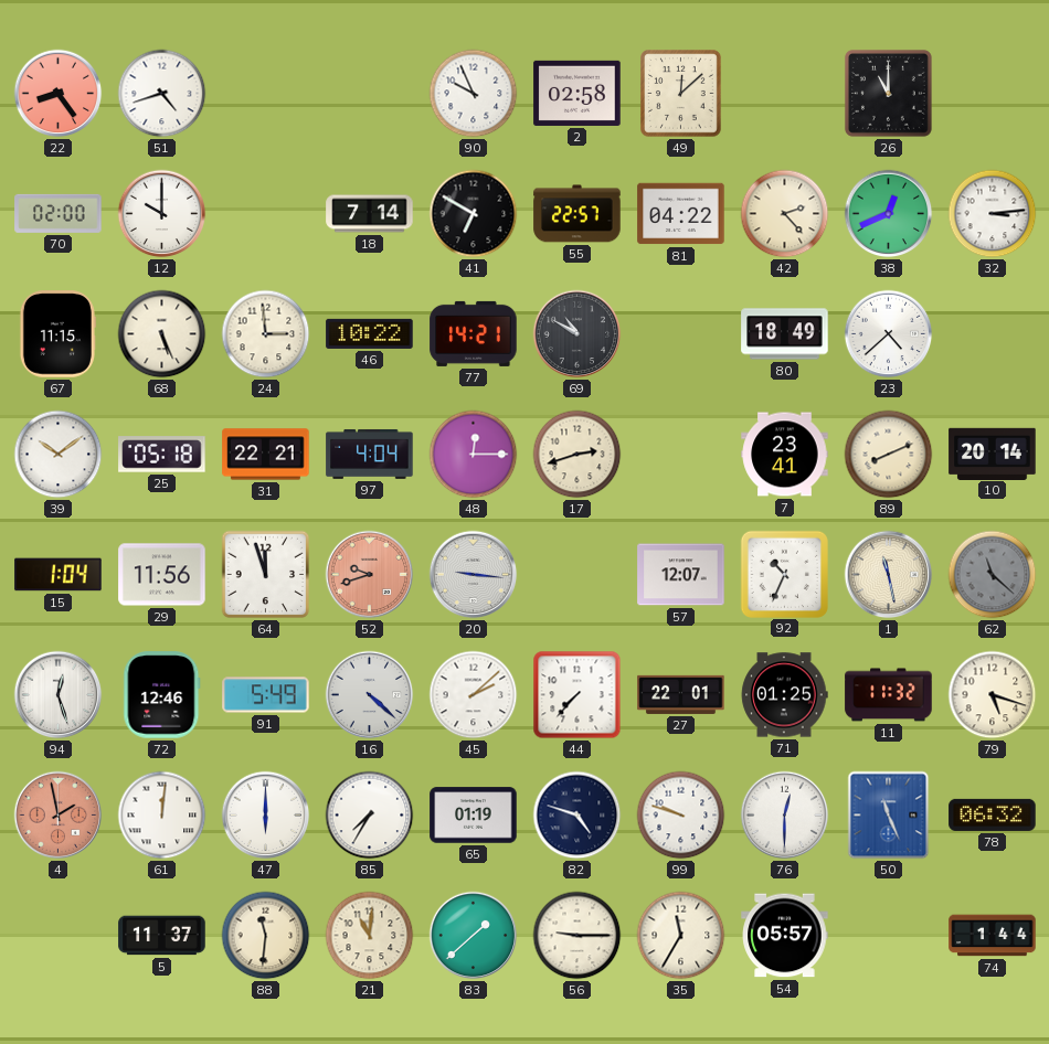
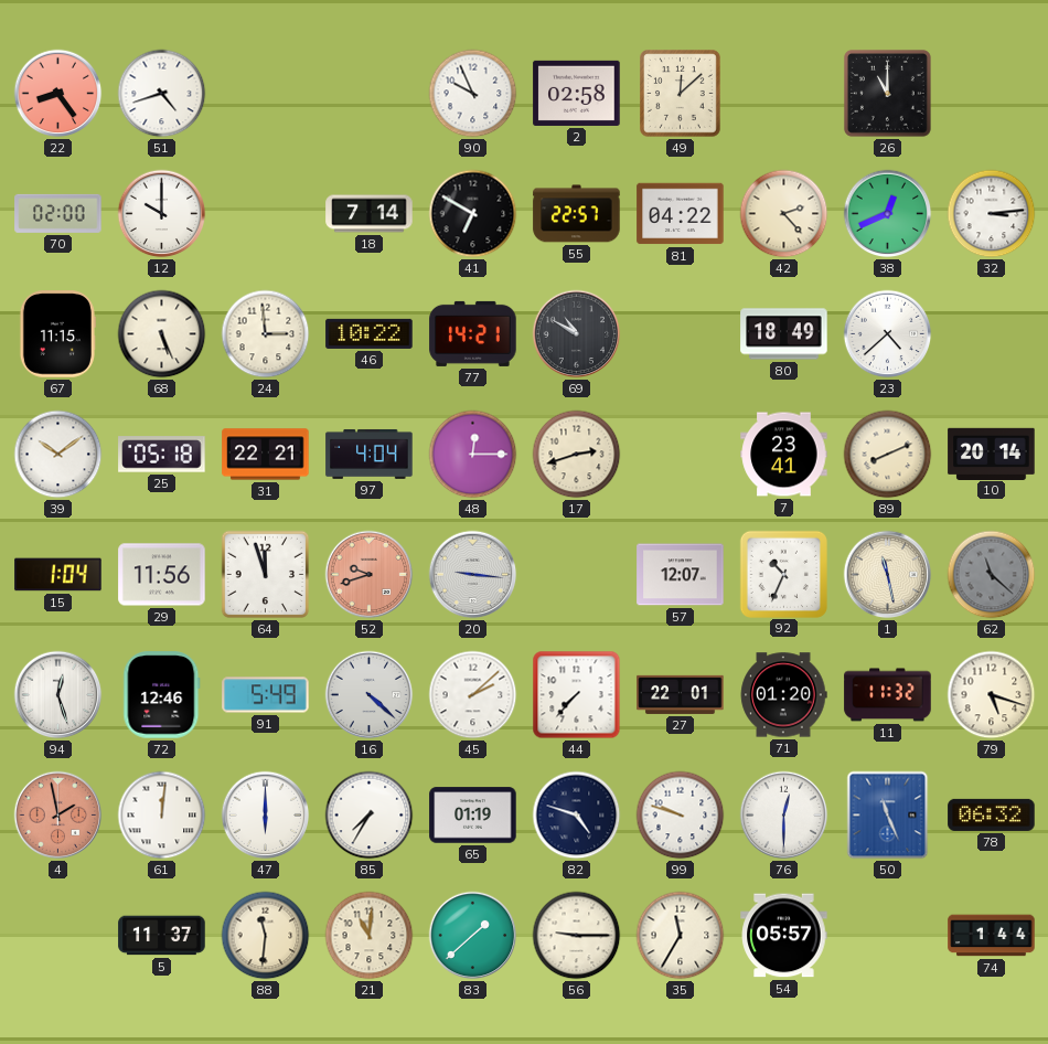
71: 01:25 -> 01:20 (783, 695)
